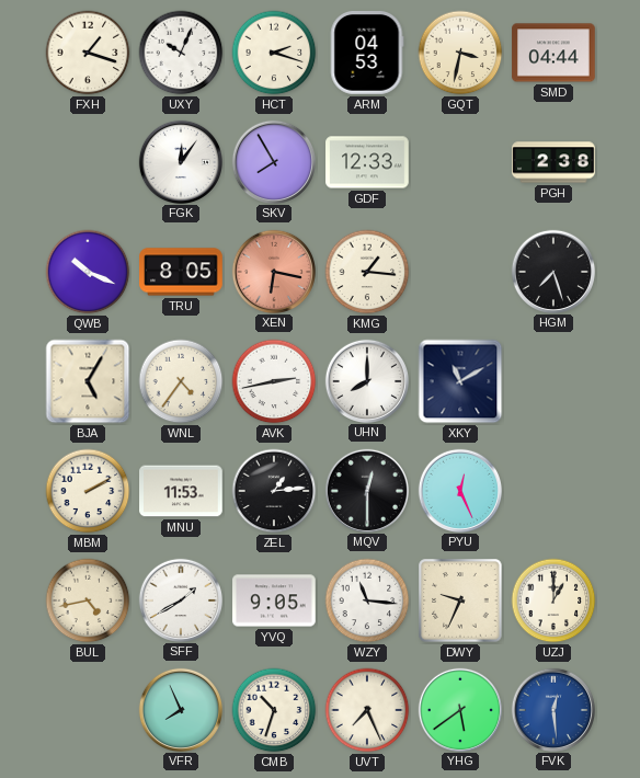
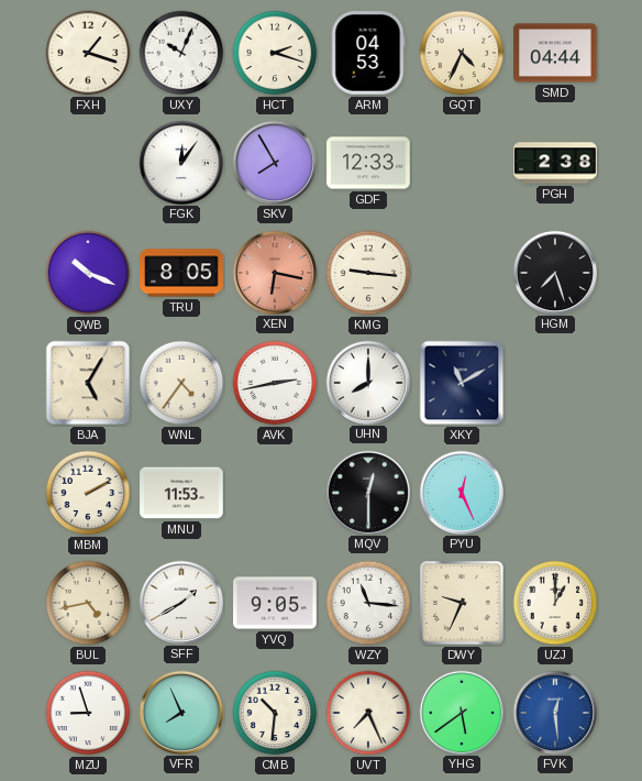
GQT: 3:32 -> 4:34 (462, 53)
KMG: 1:16 -> 9:16 (368, 273)
ZEL: 1:14 -> none (274, 491)
MZU: none -> 8:57 (88, 713)
CMB: 10:33 -> 10:31 (275, 713)
